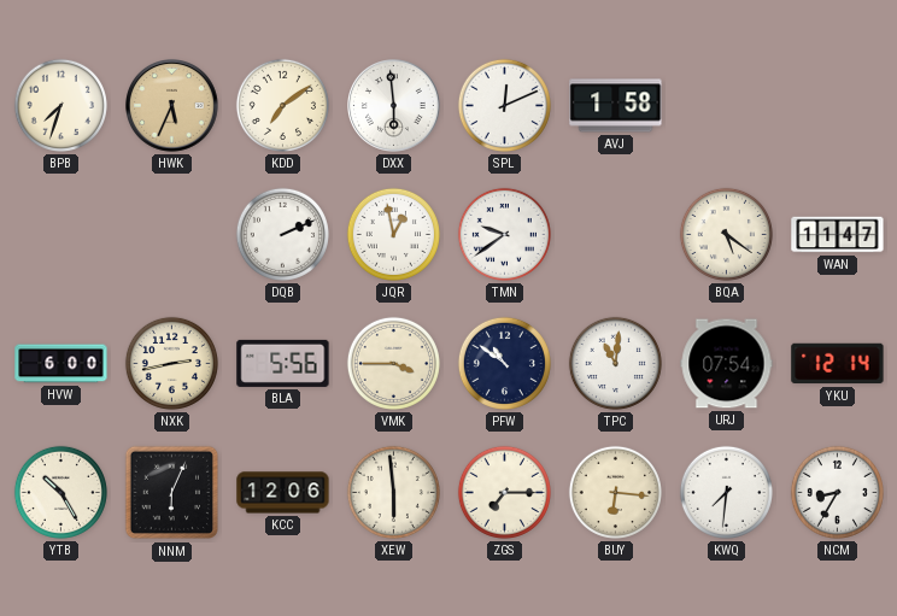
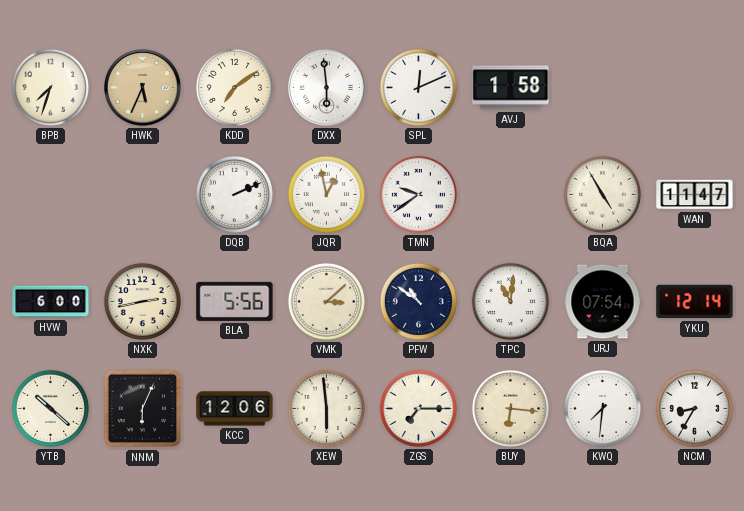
BQA: 5:21 -> 4:55 (602, 194)
VMK: 3:45 -> 3:08 (326, 301)
YTB: 10:25 -> 10:22 (50, 408)
